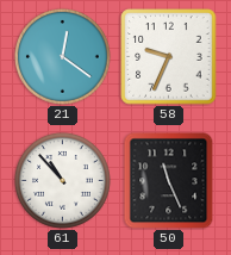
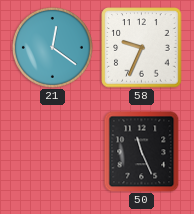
61: 10:53 -> none (62, 180)
